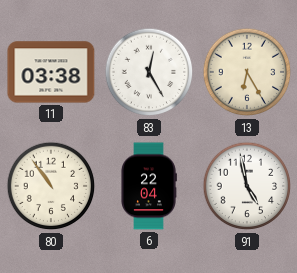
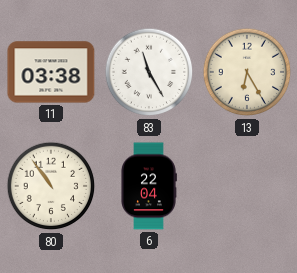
83: 12:25 -> 11:25 (149, 72)
91: 4:58 -> none (247, 186)
